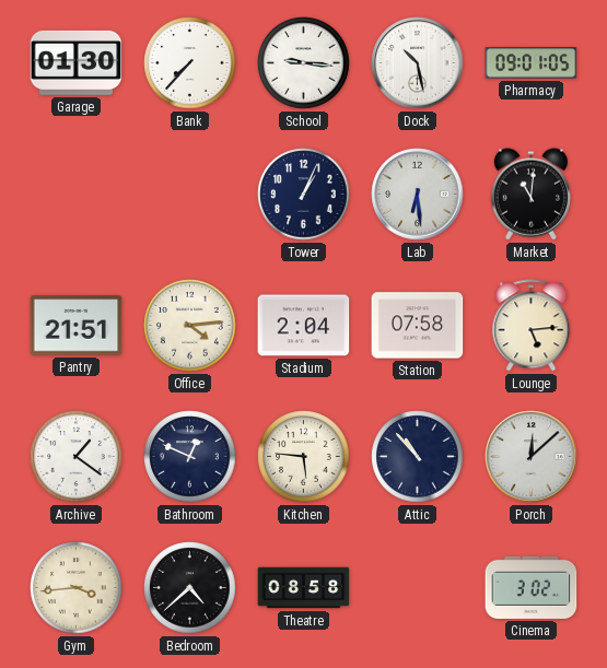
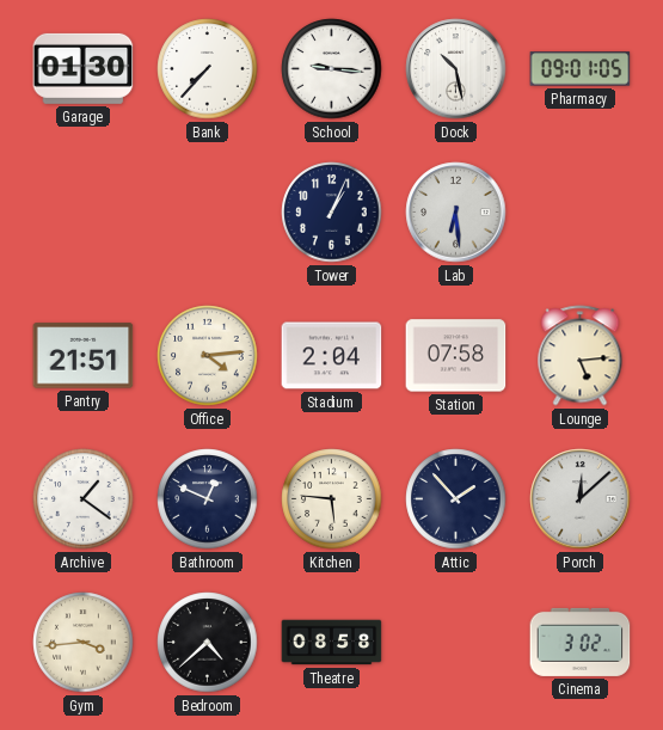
Market: 11:01 -> none (530, 195)
Attic: 10:53 -> 1:53 (456, 499)
